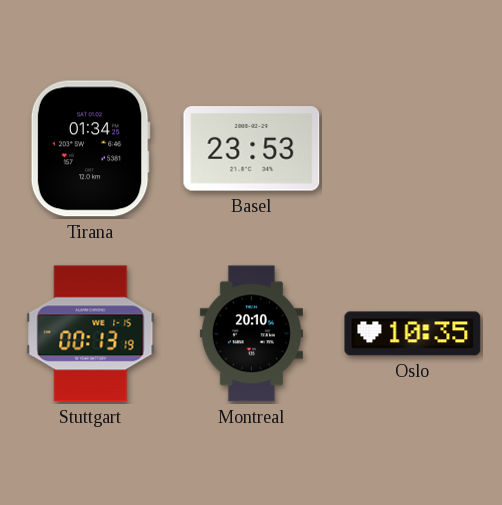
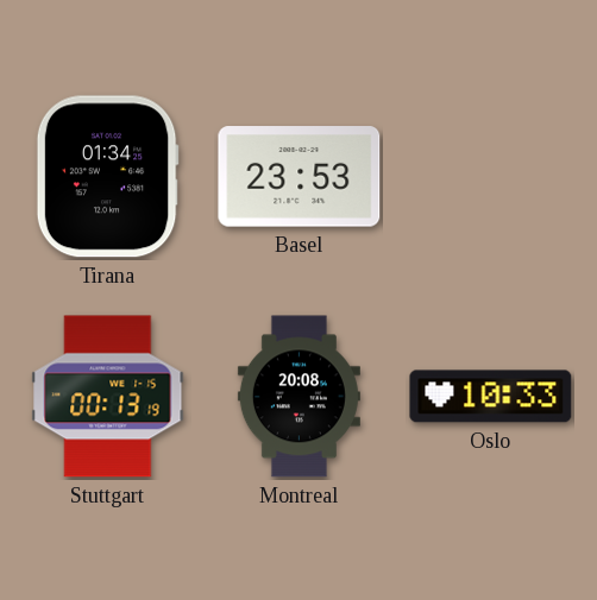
Montreal: 20:10 -> 20:08 (298, 397)
Oslo: 10:35 -> 10:33 (491, 397)
